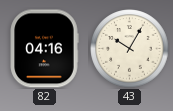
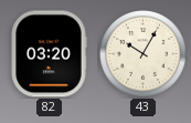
82: 04:16 -> 03:20 (49, 54)
